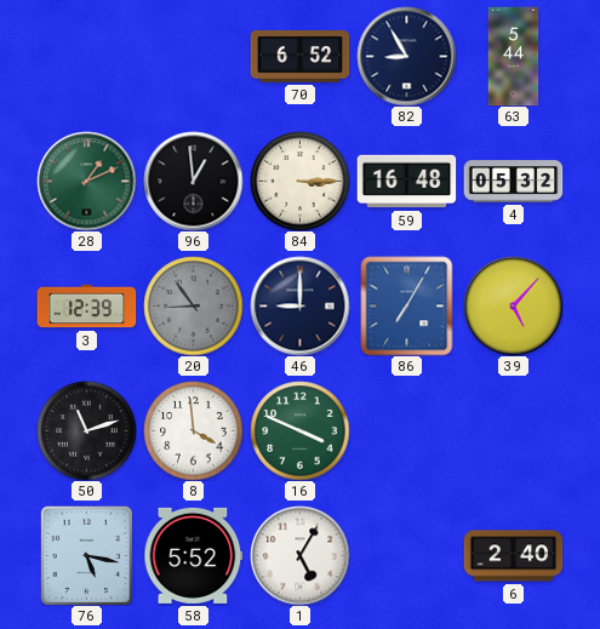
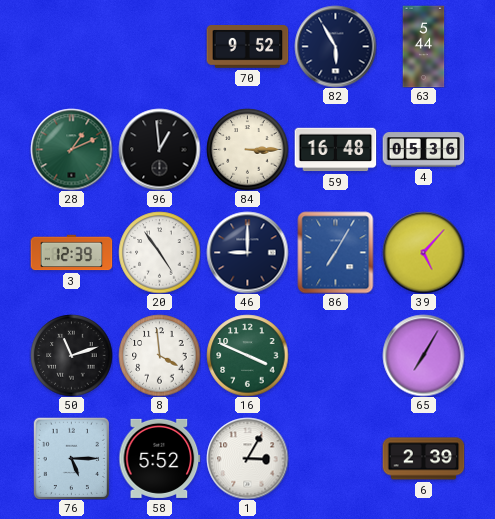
70: 6:52 -> 9:52 (247, 47)
82: 8:55 -> 5:55 (335, 46)
4: 05:32 -> 05:36 (423, 150)
20: 8:54 -> 4:54 (159, 252)
20 dial: grey -> white (159, 252)
65: none -> 7:05 (423, 355)
76: 5:17 -> 5:15 (71, 458)
1: 5:05 -> 3:05 (247, 458)
6: 2:40 -> 2:39 (423, 459)
